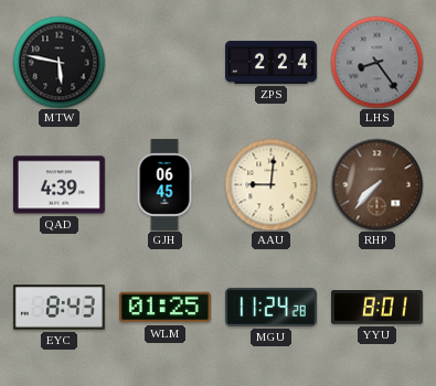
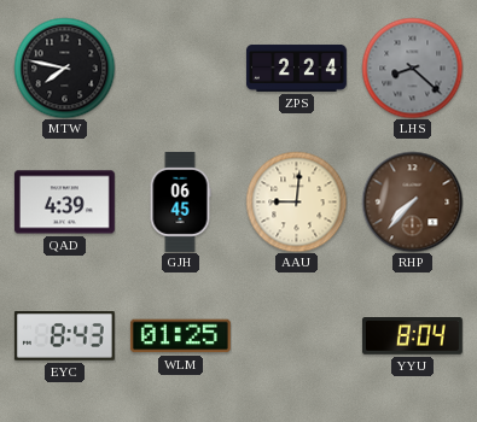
MTW: 5:47 -> 7:47 (64, 68)
LHS: 8:24 -> 8:22 (412, 68)
MGU: 11:24 -> none (270, 307)
YYU: 8:01 -> 8:04 (412, 336)
